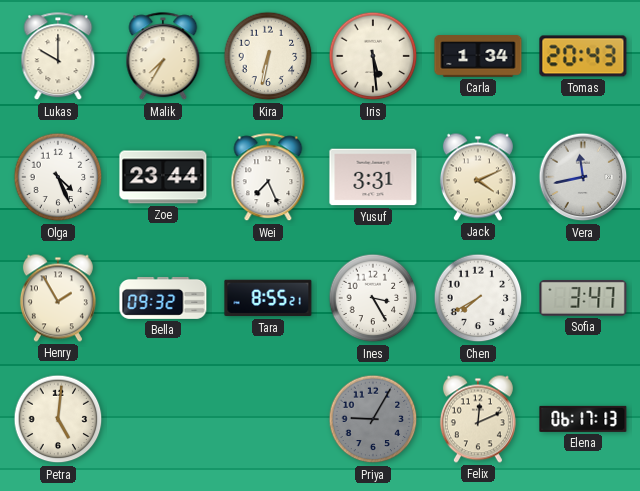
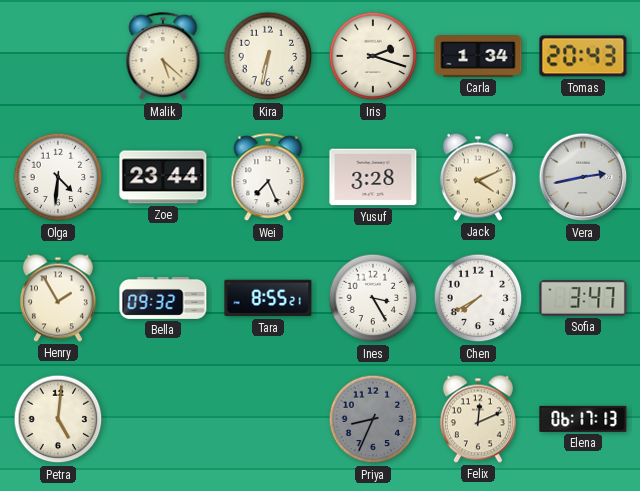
Lukas: 10:00 -> none (58, 57)
Malik: 7:35 -> 5:22 (163, 57)
Iris: 5:29 -> 2:18 (373, 56)
Olga: 4:26 -> 4:31 (58, 177)
Yusuf: 3:31 -> 3:28 (373, 177)
Vera: 11:43 -> 2:43 (583, 177)
Priya: 9:05 -> 8:34 (373, 419)
